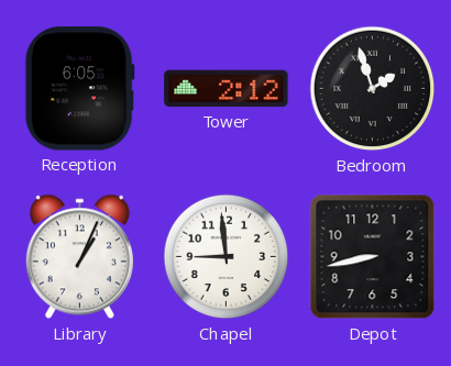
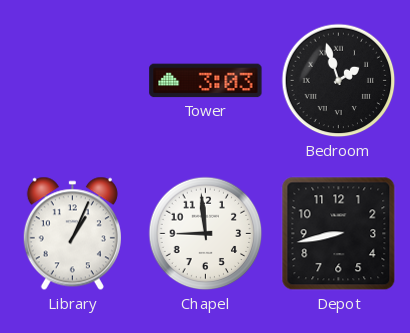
Reception: 6:05 -> none (79, 89)
Tower: 2:12 -> 3:03 (206, 81)
